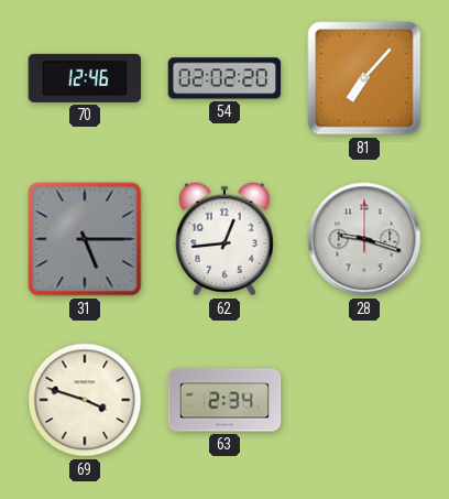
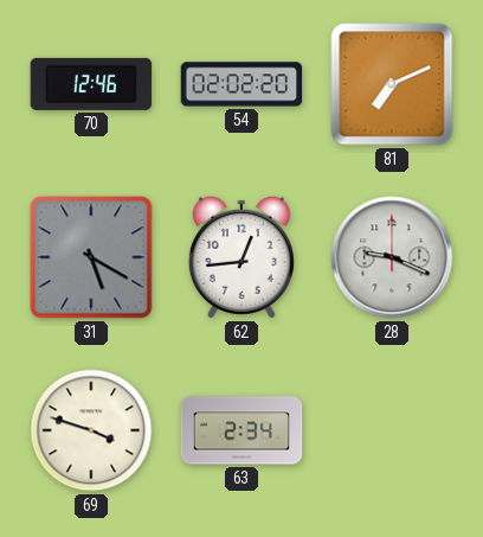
81: 7:07 -> 7:11 (392, 84)
31: 5:15 -> 5:20 (91, 257)
28: 9:18 -> 9:19 (392, 257)
